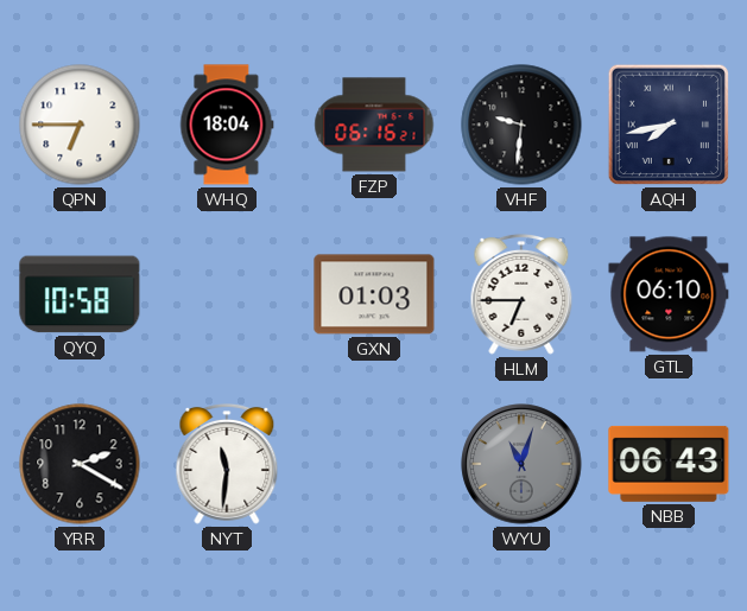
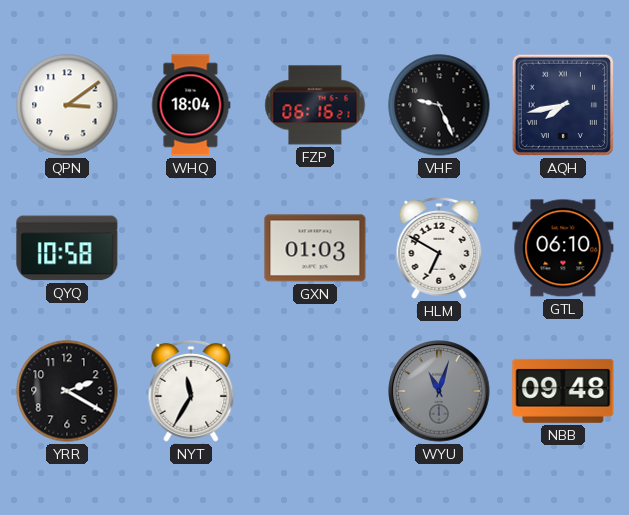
QPN: 6:45 -> 3:09 (67, 105)
VHF: 9:31 -> 9:26 (439, 105)
HLM: 6:45 -> 6:50 (439, 248)
NYT: 11:31 -> 11:35 (191, 391)
NBB: 06:43 -> 09:48 (563, 391)
